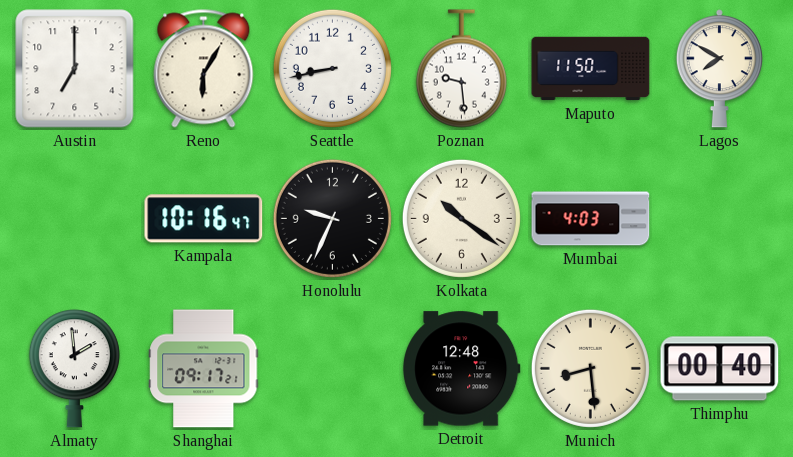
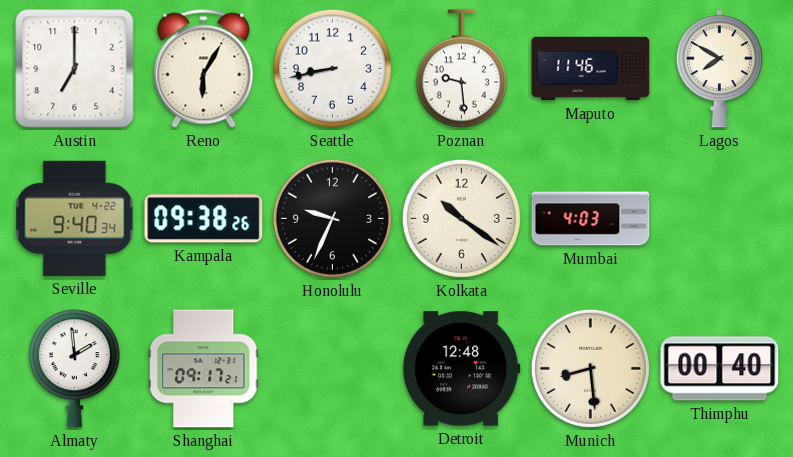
Maputo: 11:50 -> 11:46 (591, 69)
Seville: none -> 9:40 (75, 218)
Kampala: 10:16 -> 09:38 (204, 219)
